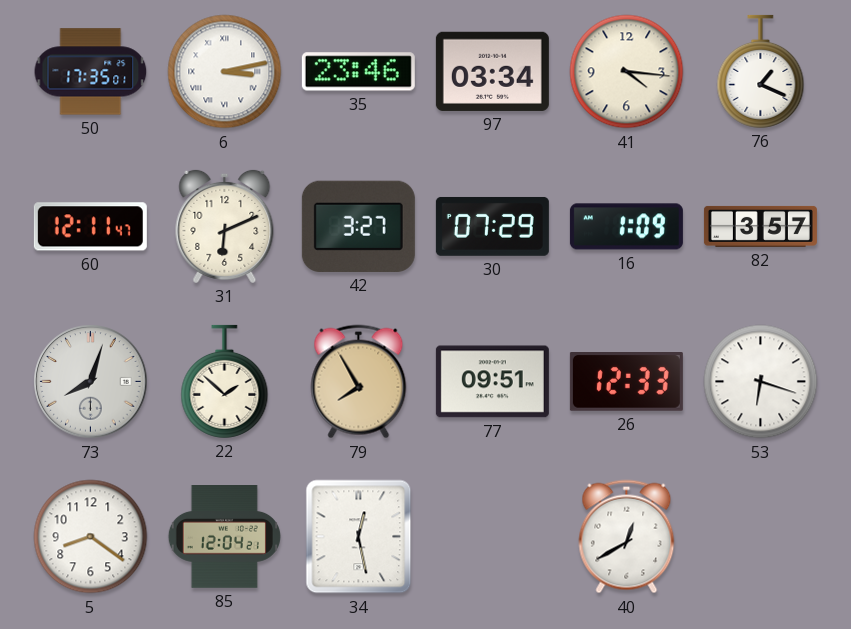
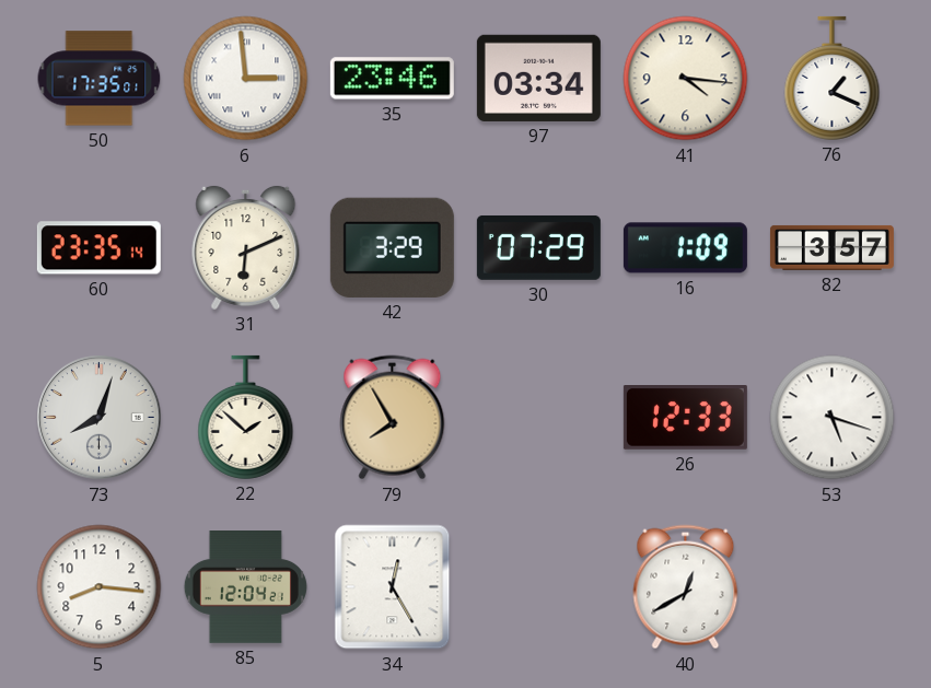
6: 3:13 -> 2:59 (246, 79)
60: 12:11 -> 23:35 (98, 248)
42: 3:27 -> 3:29 (392, 247)
77: 09:51 -> none (492, 382)
53: 6:18 -> 5:18 (833, 418)
5: 8:21 -> 8:16 (100, 587)
34: 12:28 -> 12:25 (393, 587)
